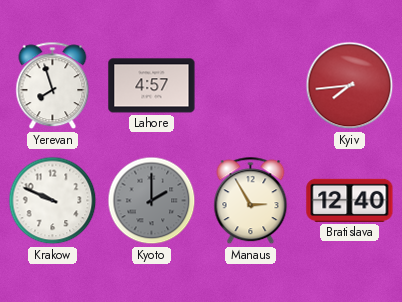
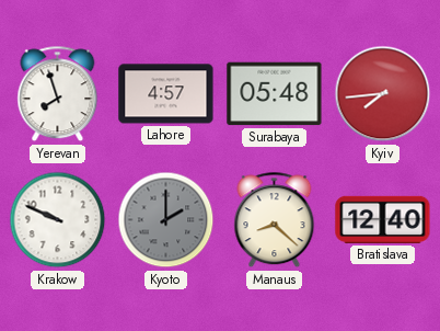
Surabaya: none -> 05:48 (275, 94)
Manaus: 2:55 -> 8:22 (275, 220)
